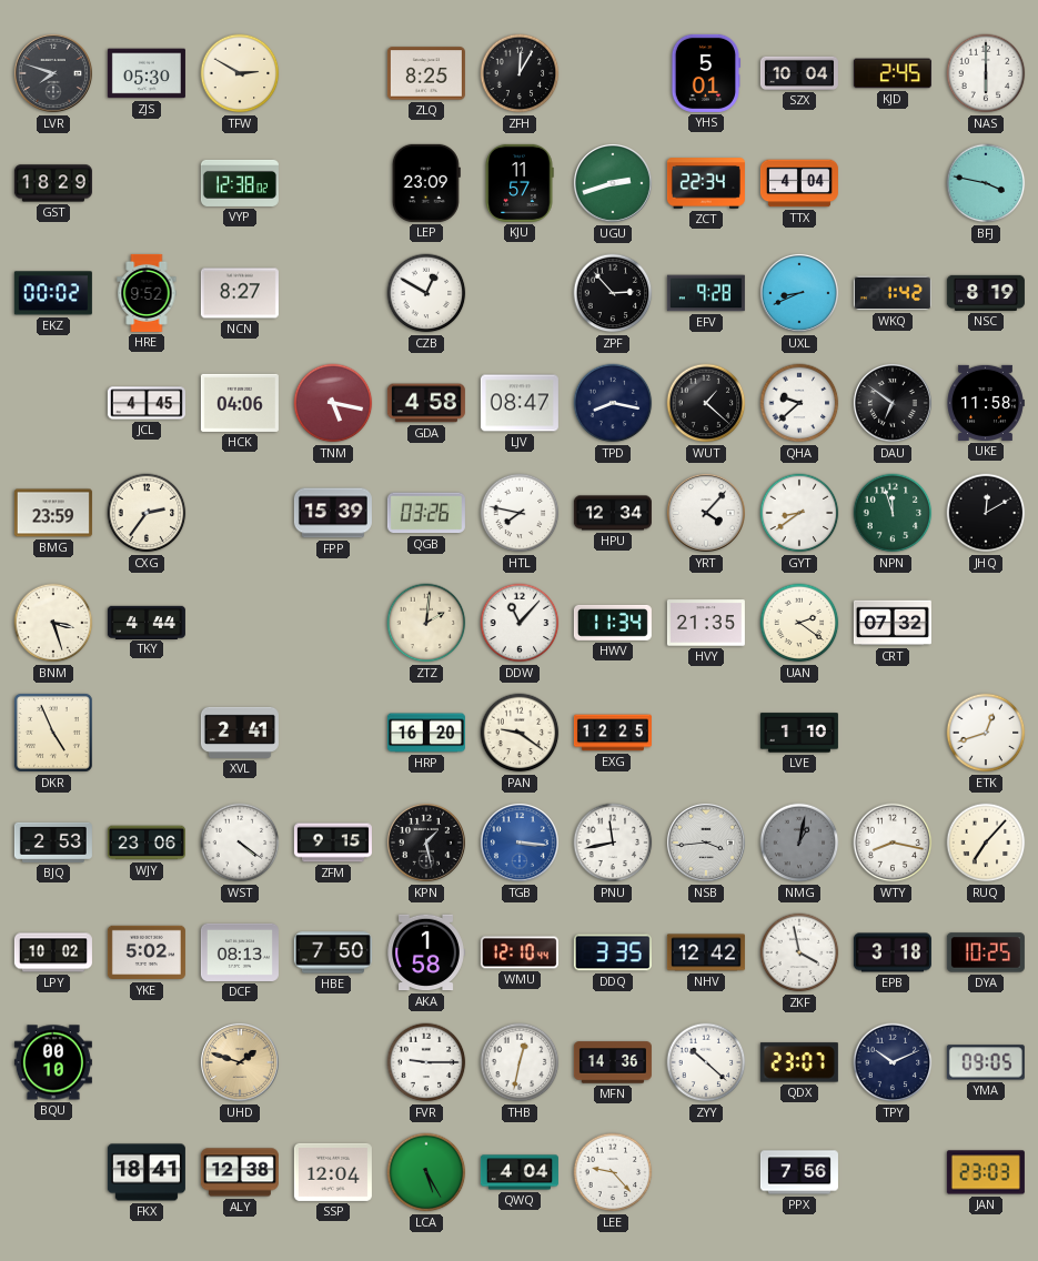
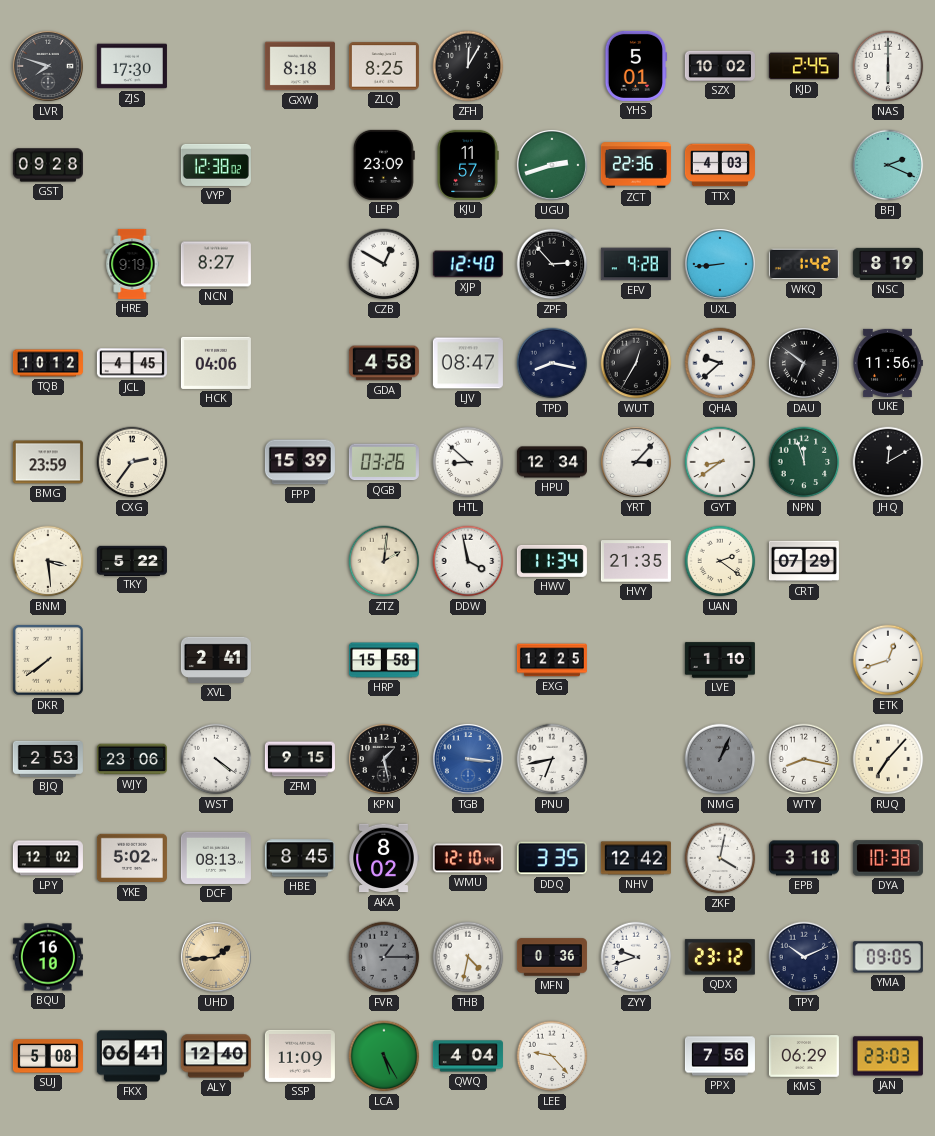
ZJS: 05:30 -> 17:30 (132, 66)
TFW: 2:50 -> none (240, 73)
GXW: none -> 8:18 (300, 66)
SZX: 10:04 -> 10:02 (720, 66)
GST: 18:29 -> 09:28 (48, 165)
ZCT: 22:34 -> 22:36 (636, 165)
TTX: 4:04 -> 4:03 (720, 165)
BFJ: 3:47 -> 2:19 (888, 165)
EKZ: 00:02 -> none (53, 293)
HRE: 9:52 -> 9:19 (132, 264)
XJP: none -> 12:40 (468, 264)
UXL: 8:41 -> 8:44 (720, 264)
TQB: none -> 10:12 (48, 363)
TNM: 5:17 -> none (333, 403)
WUT: 1:22 -> 12:35 (636, 363)
UKE: 11:58 -> 11:56 (888, 363)
HTL: 7:47 -> 8:52 (468, 462)
YRT: 4:07 -> 3:07 (636, 462)
BNM: 3:27 -> 3:29 (48, 561)
TKY: 4:44 -> 5:22 (132, 560)
DDW: 11:07 -> 3:58 (468, 561)
CRT: 07:32 -> 07:29 (804, 561)
DKR: 4:56 -> 7:39 (48, 660)
HRP: 16:20 -> 15:58 (384, 660)
PAN: 9:21 -> none (520, 733)
PNU: 11:43 -> 6:43 (552, 759)
NSB: 3:44 -> none (706, 843)
NMG: 1:02 -> 1:04 (720, 759)
LPY: 10:02 -> 12:02 (48, 858)
HBE: 7:50 -> 8:45 (300, 858)
AKA: 1:58 -> 8:02 (384, 858)
ZKF: 3:58 -> 4:02 (720, 858)
DYA: 10:25 -> 10:38 (888, 858)
BQU: 00:10 -> 16:10 (48, 957)
UHD: 1:48 -> 1:44 (216, 957)
FVR: 9:15 -> 1:15 (384, 957)
FVR dial: white -> grey (384, 957)
THB: 12:32 -> 4:32 (468, 957)
MFN: 14:36 -> 0:36 (552, 957)
ZYY: 10:22 -> 9:42 (636, 957)
QDX: 23:07 -> 23:12 (720, 957)
SUJ: none -> 5:08 (48, 1056)
FKX: 18:41 -> 06:41 (132, 1056)
ALY: 12:38 -> 12:40 (216, 1056)
SSP: 12:04 -> 11:09 (300, 1056)
KMS: none -> 06:29 (804, 1057)
